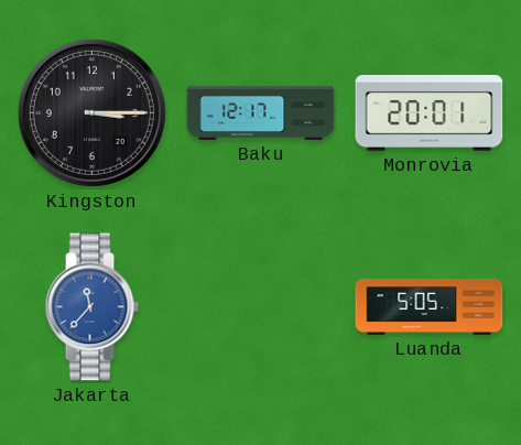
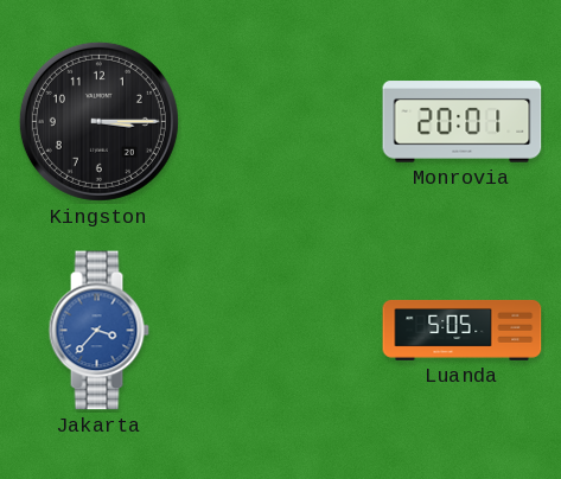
Baku: 12:17 -> none (261, 112)
Jakarta: 11:37 -> 3:37 (98, 331)
